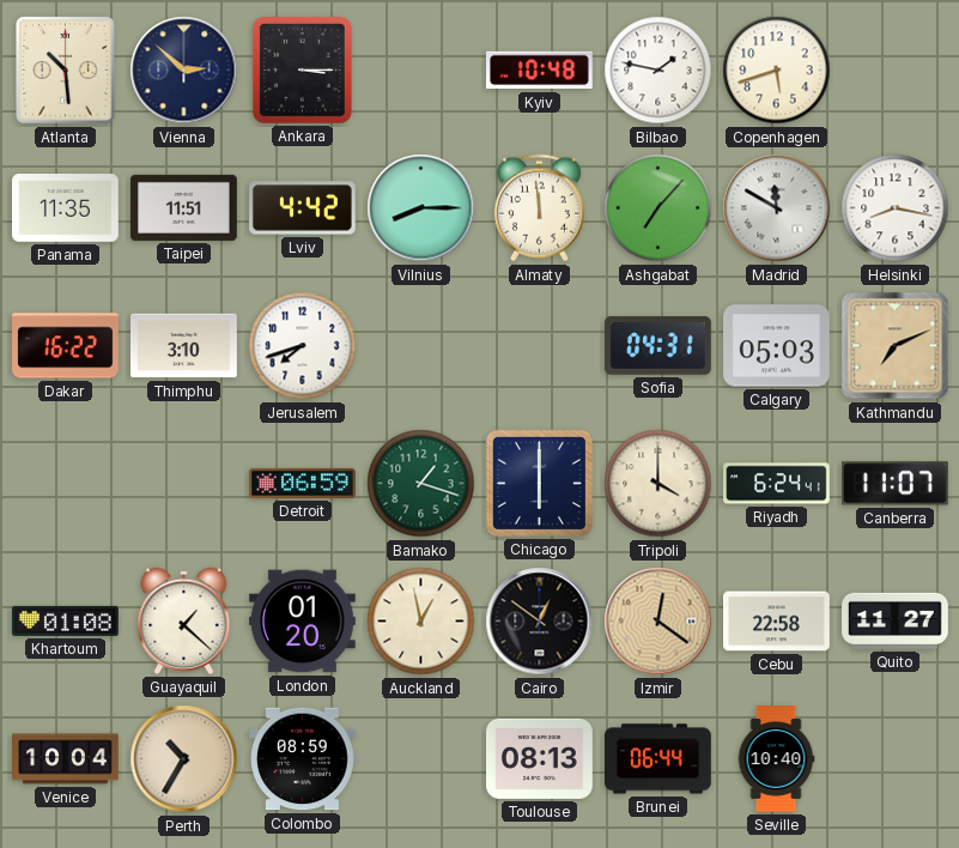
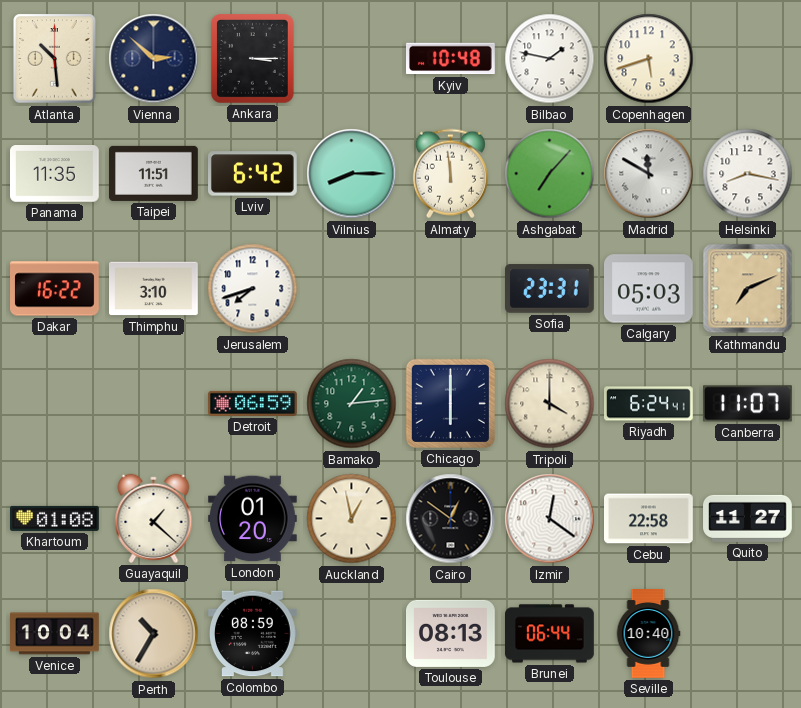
Lviv: 4:42 -> 6:42 (253, 174)
Sofia: 04:31 -> 23:31 (550, 289)
Bamako: 1:18 -> 1:14 (352, 404)
Izmir dial: champagne -> white (550, 519)
